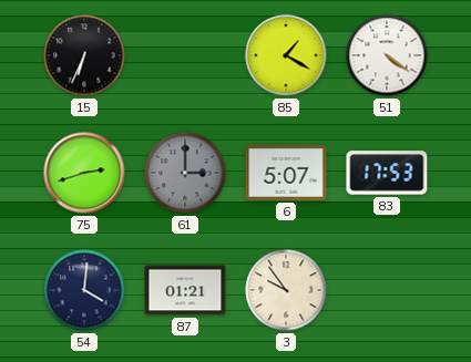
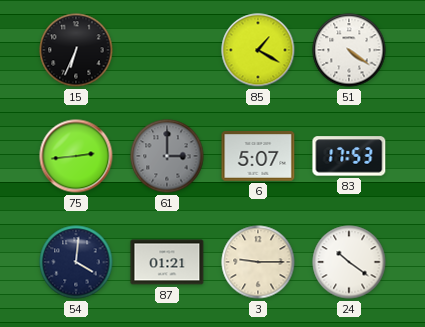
75: 2:42 -> 2:44 (76, 156)
3: 9:54 -> 9:15 (258, 262)
24: none -> 10:21 (349, 262)
